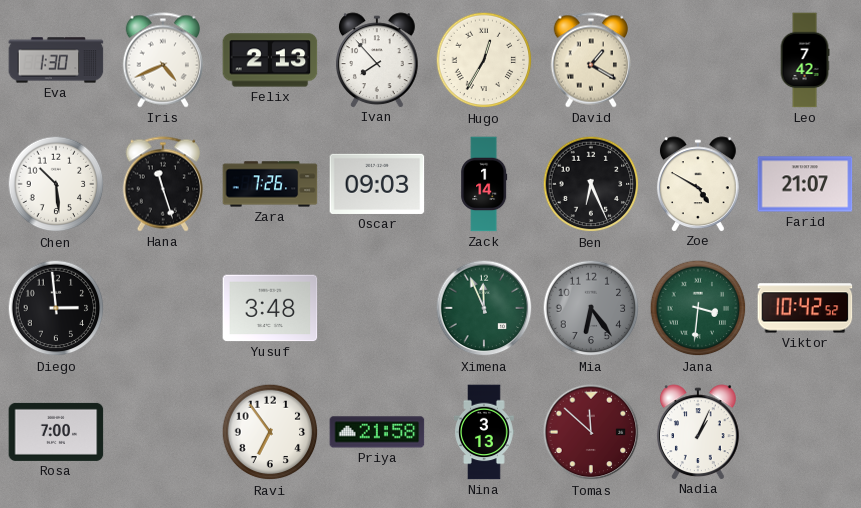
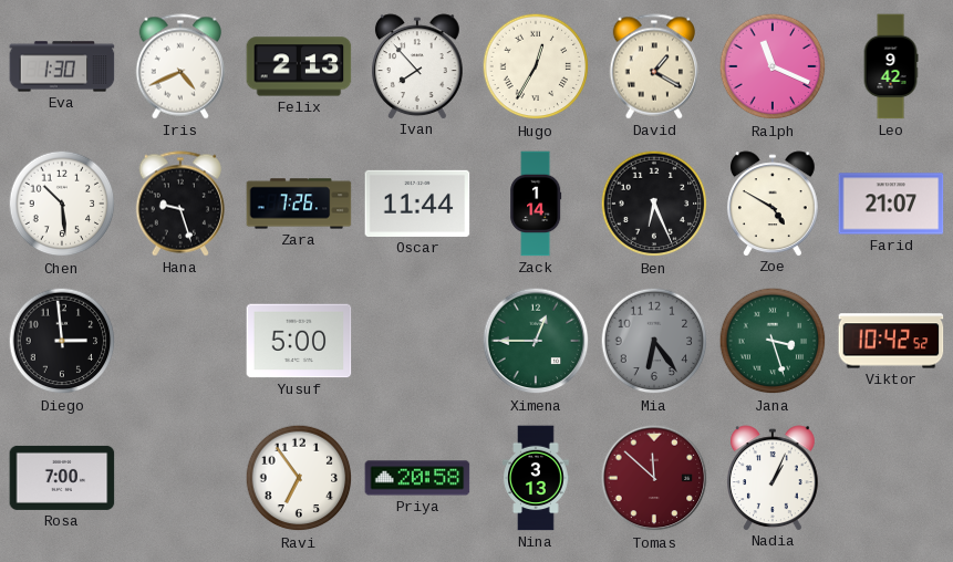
Ralph: none -> 11:19 (773, 66)
Leo: 7:42 -> 9:42 (891, 66)
Hana: 11:27 -> 9:27 (179, 204)
Oscar: 09:03 -> 11:44 (417, 204)
Yusuf: 3:48 -> 5:00 (299, 341)
Ximena: 11:56 -> 12:45 (536, 341)
Jana: 3:31 -> 3:27 (773, 341)
Priya: 21:58 -> 20:58 (417, 478)
